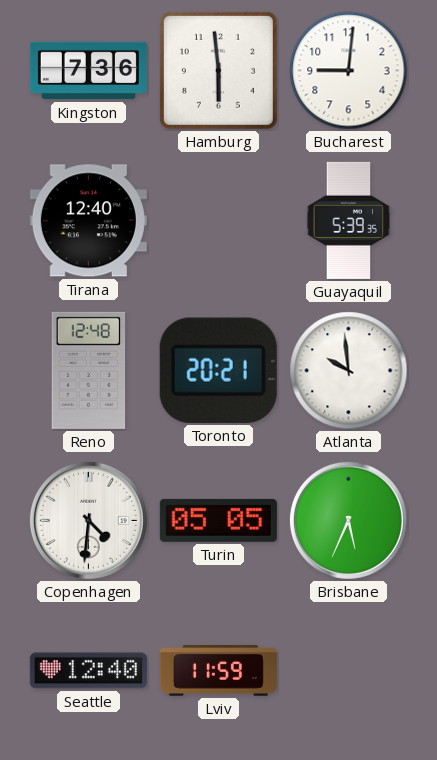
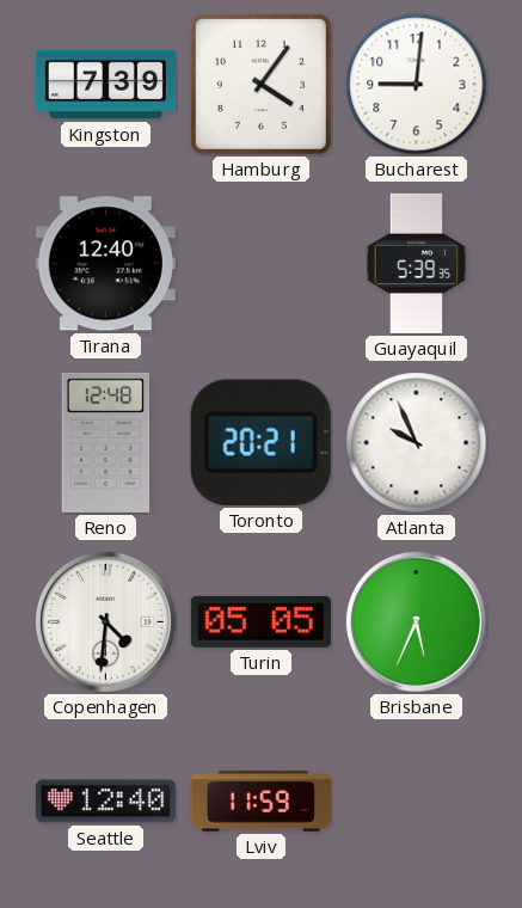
Kingston: 7:36 -> 7:39 (105, 85)
Hamburg: 5:59 -> 4:06 (260, 84)
Atlanta: 9:59 -> 9:56 (417, 443)
